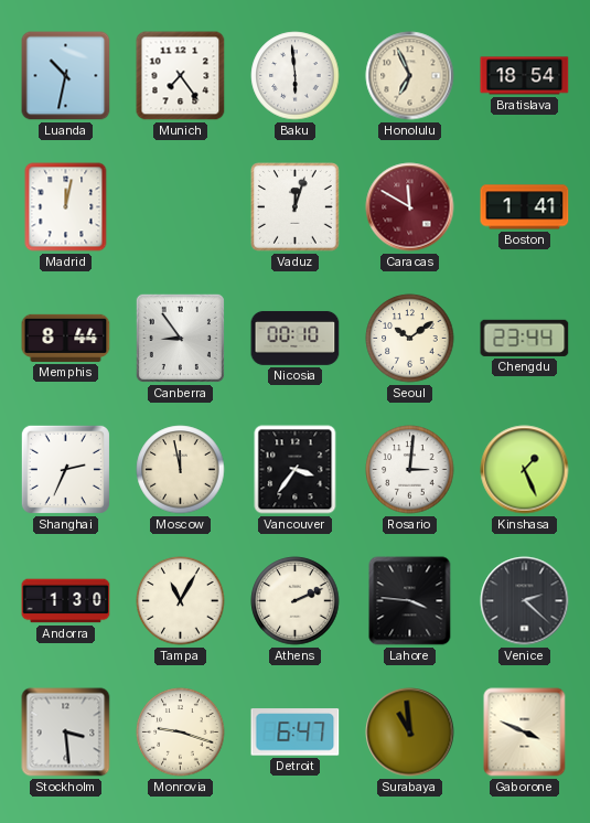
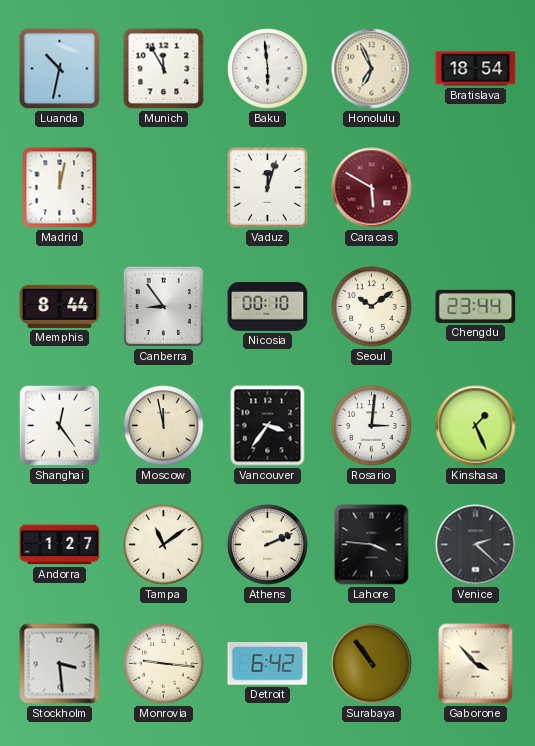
Munich: 7:24 -> 11:55 (164, 69)
Caracas: 11:50 -> 5:50 (372, 188)
Boston: 1:41 -> none (525, 207)
Shanghai: 2:34 -> 12:24 (59, 425)
Andorra: 1:30 -> 1:27 (60, 545)
Tampa: 11:05 -> 11:09 (164, 545)
Monrovia: 9:18 -> 9:16 (164, 664)
Detroit: 6:47 -> 6:42 (268, 664)
Surabaya: 10:59 -> 10:54 (372, 664)
Gaborone: 3:49 -> 3:53 (476, 664)
